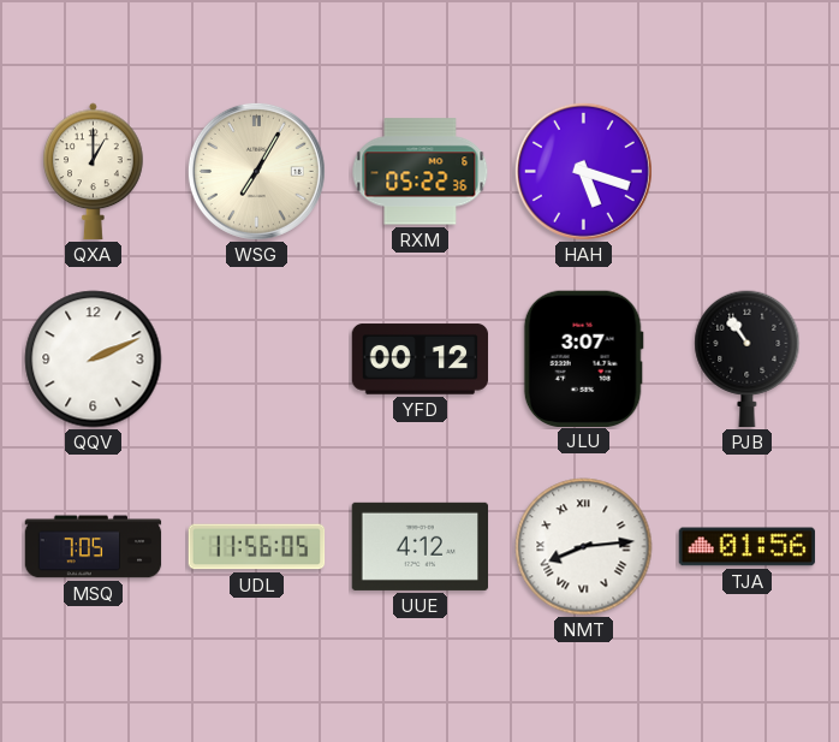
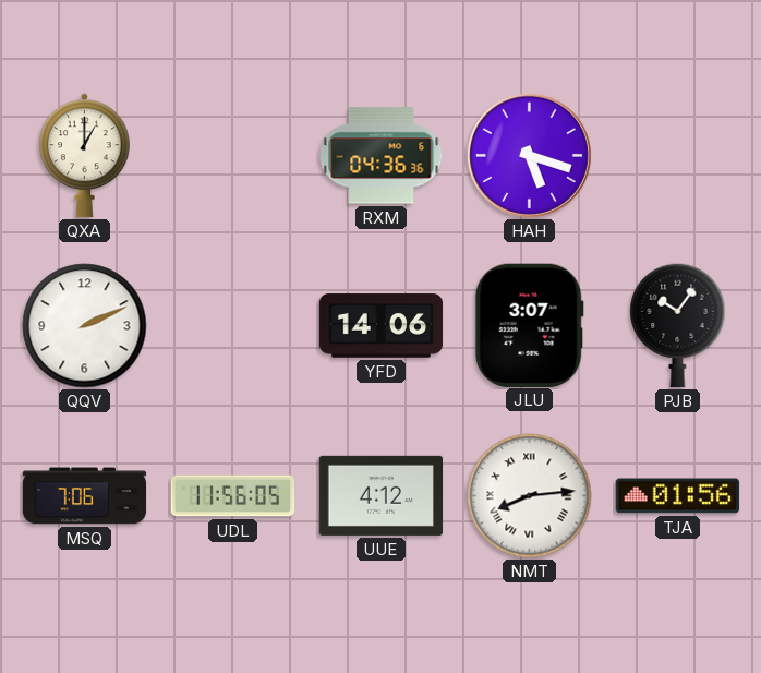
WSG: 7:05 -> none (256, 171)
RXM: 05:22 -> 04:36 (382, 156)
YFD: 00:12 -> 14:06 (382, 326)
PJB: 10:54 -> 10:06 (678, 326)
MSQ: 7:05 -> 7:06 (85, 496)
